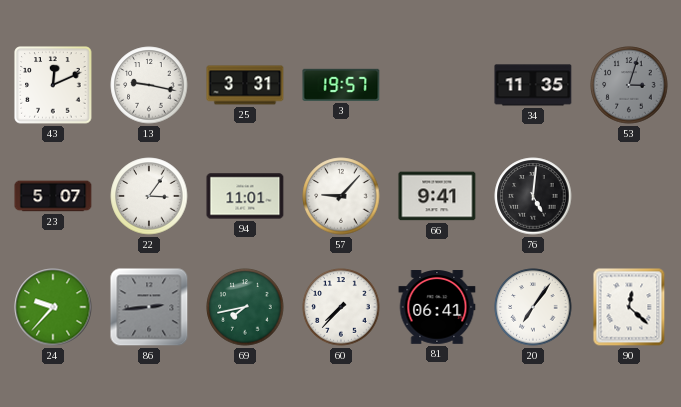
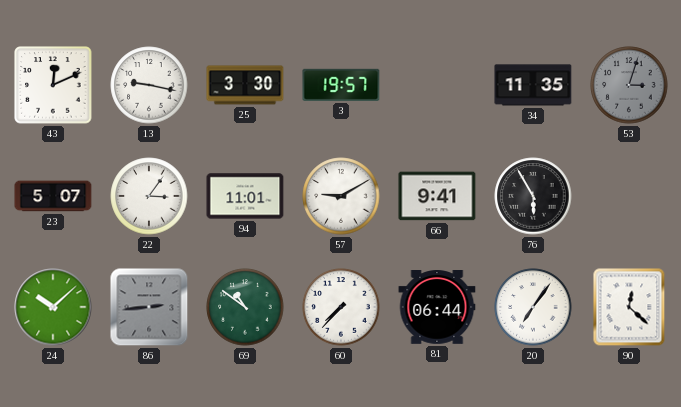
25: 3:31 -> 3:30 (245, 85)
57: 9:07 -> 9:10 (341, 196)
76: 5:01 -> 5:55 (533, 196)
24: 9:37 -> 10:08 (53, 307)
69: 7:43 -> 10:51 (245, 307)
81: 06:41 -> 06:44 (437, 308)
